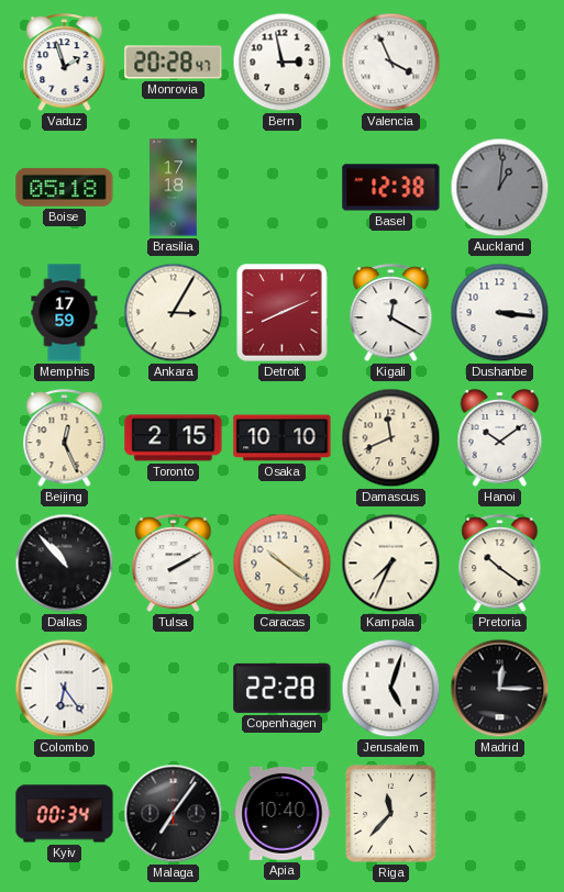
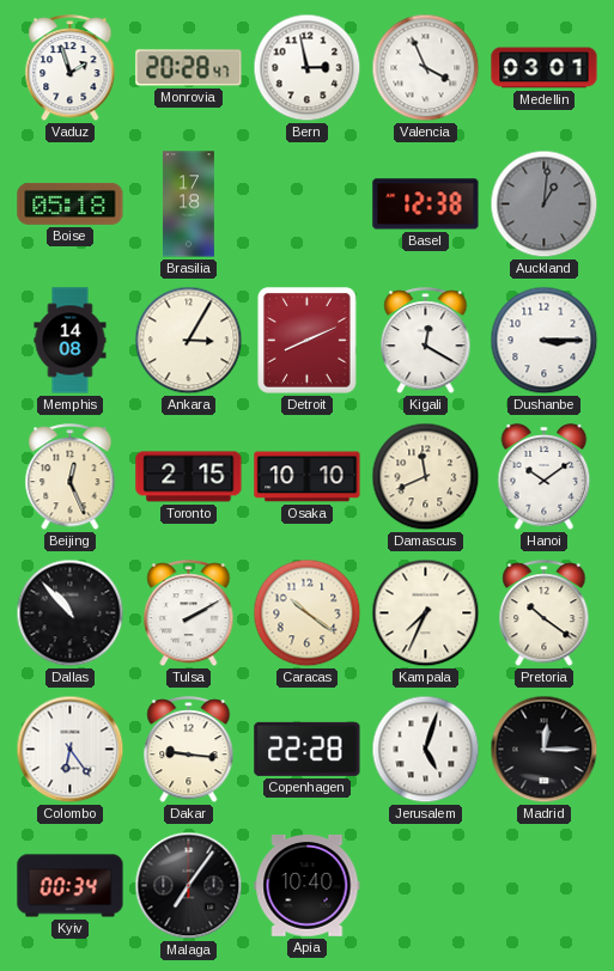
Medellin: none -> 03:01 (545, 68)
Memphis: 17:59 -> 14:08 (71, 341)
Dushanbe: 3:16 -> 3:15 (545, 341)
Dakar: none -> 9:16 (189, 750)
Riga: 11:37 -> none (391, 814)
